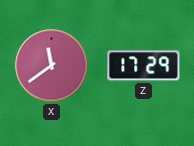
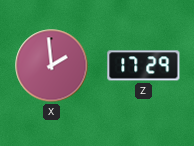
X: 11:39 -> 1:59 (52, 66)
